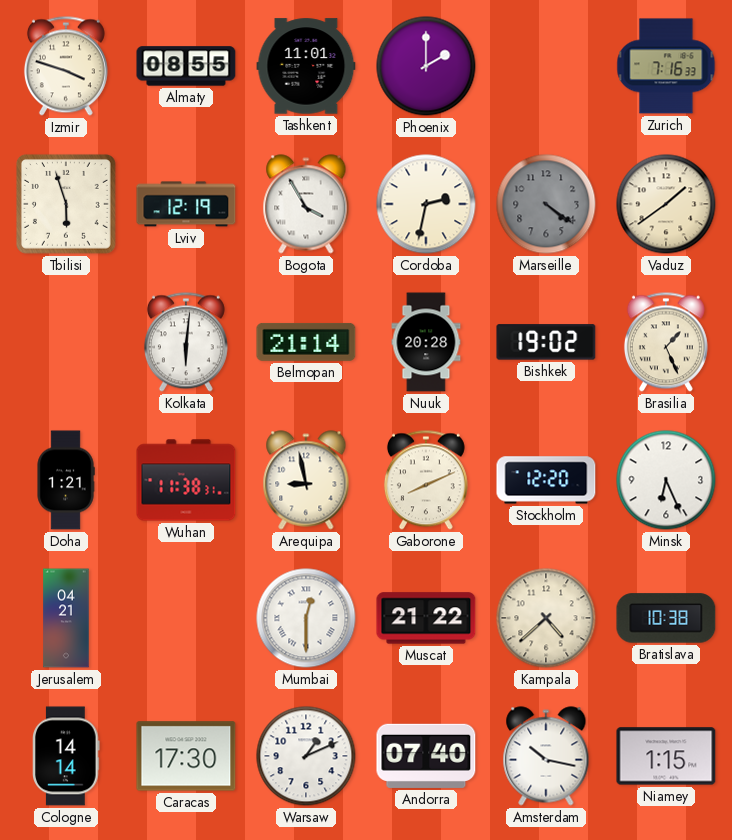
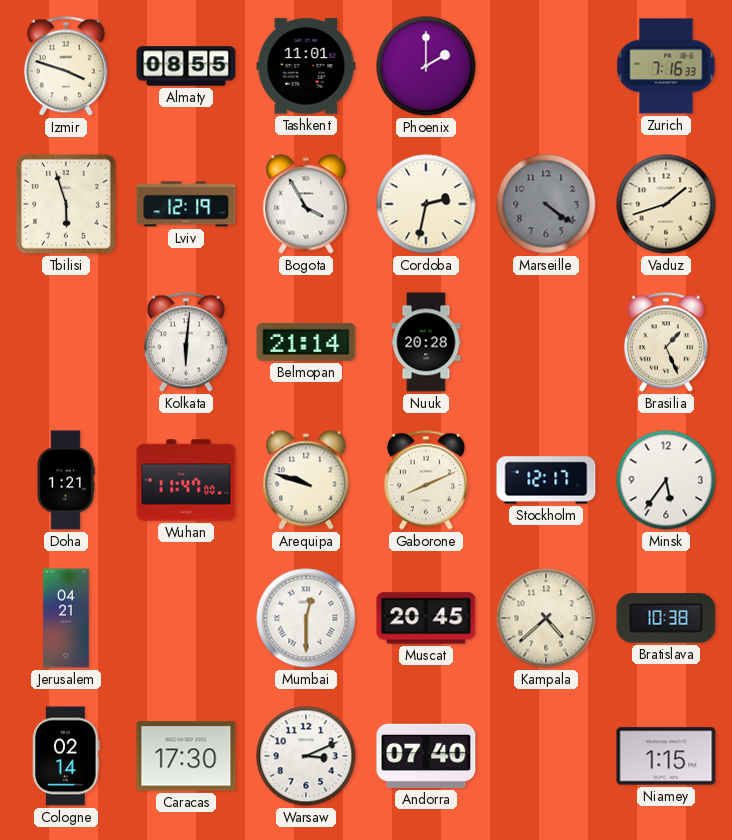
Vaduz: 1:39 -> 1:42 (666, 204)
Bishkek: 19:02 -> none (546, 342)
Wuhan: 11:38 -> 11:47 (186, 480)
Arequipa: 8:58 -> 9:48 (306, 480)
Stockholm: 12:20 -> 12:17 (546, 480)
Minsk: 6:26 -> 5:36 (666, 480)
Muscat: 21:22 -> 20:45 (426, 618)
Cologne: 14:14 -> 02:14 (66, 756)
Warsaw: 1:11 -> 3:11 (306, 756)
Amsterdam: 10:17 -> none (546, 756)
